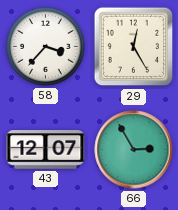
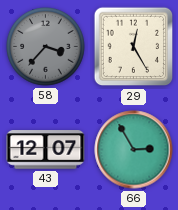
58 dial: white -> grey (46, 47)
